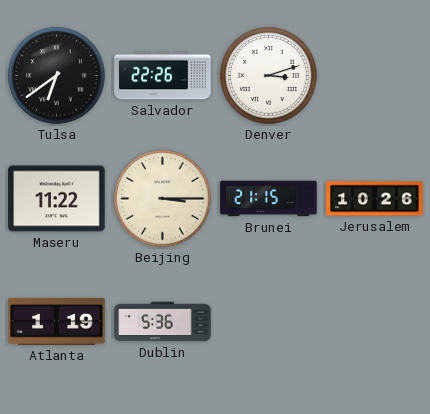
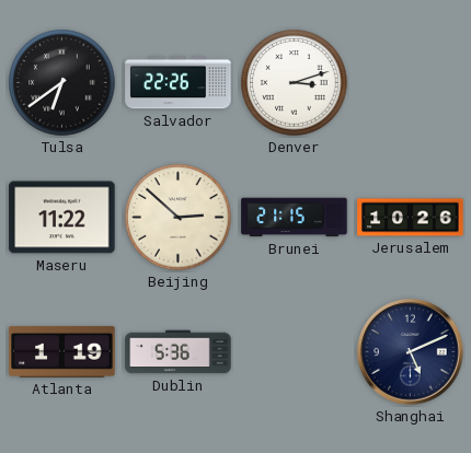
Beijing: 3:15 -> 2:52 (179, 218)
Shanghai: none -> 5:11 (411, 352)
